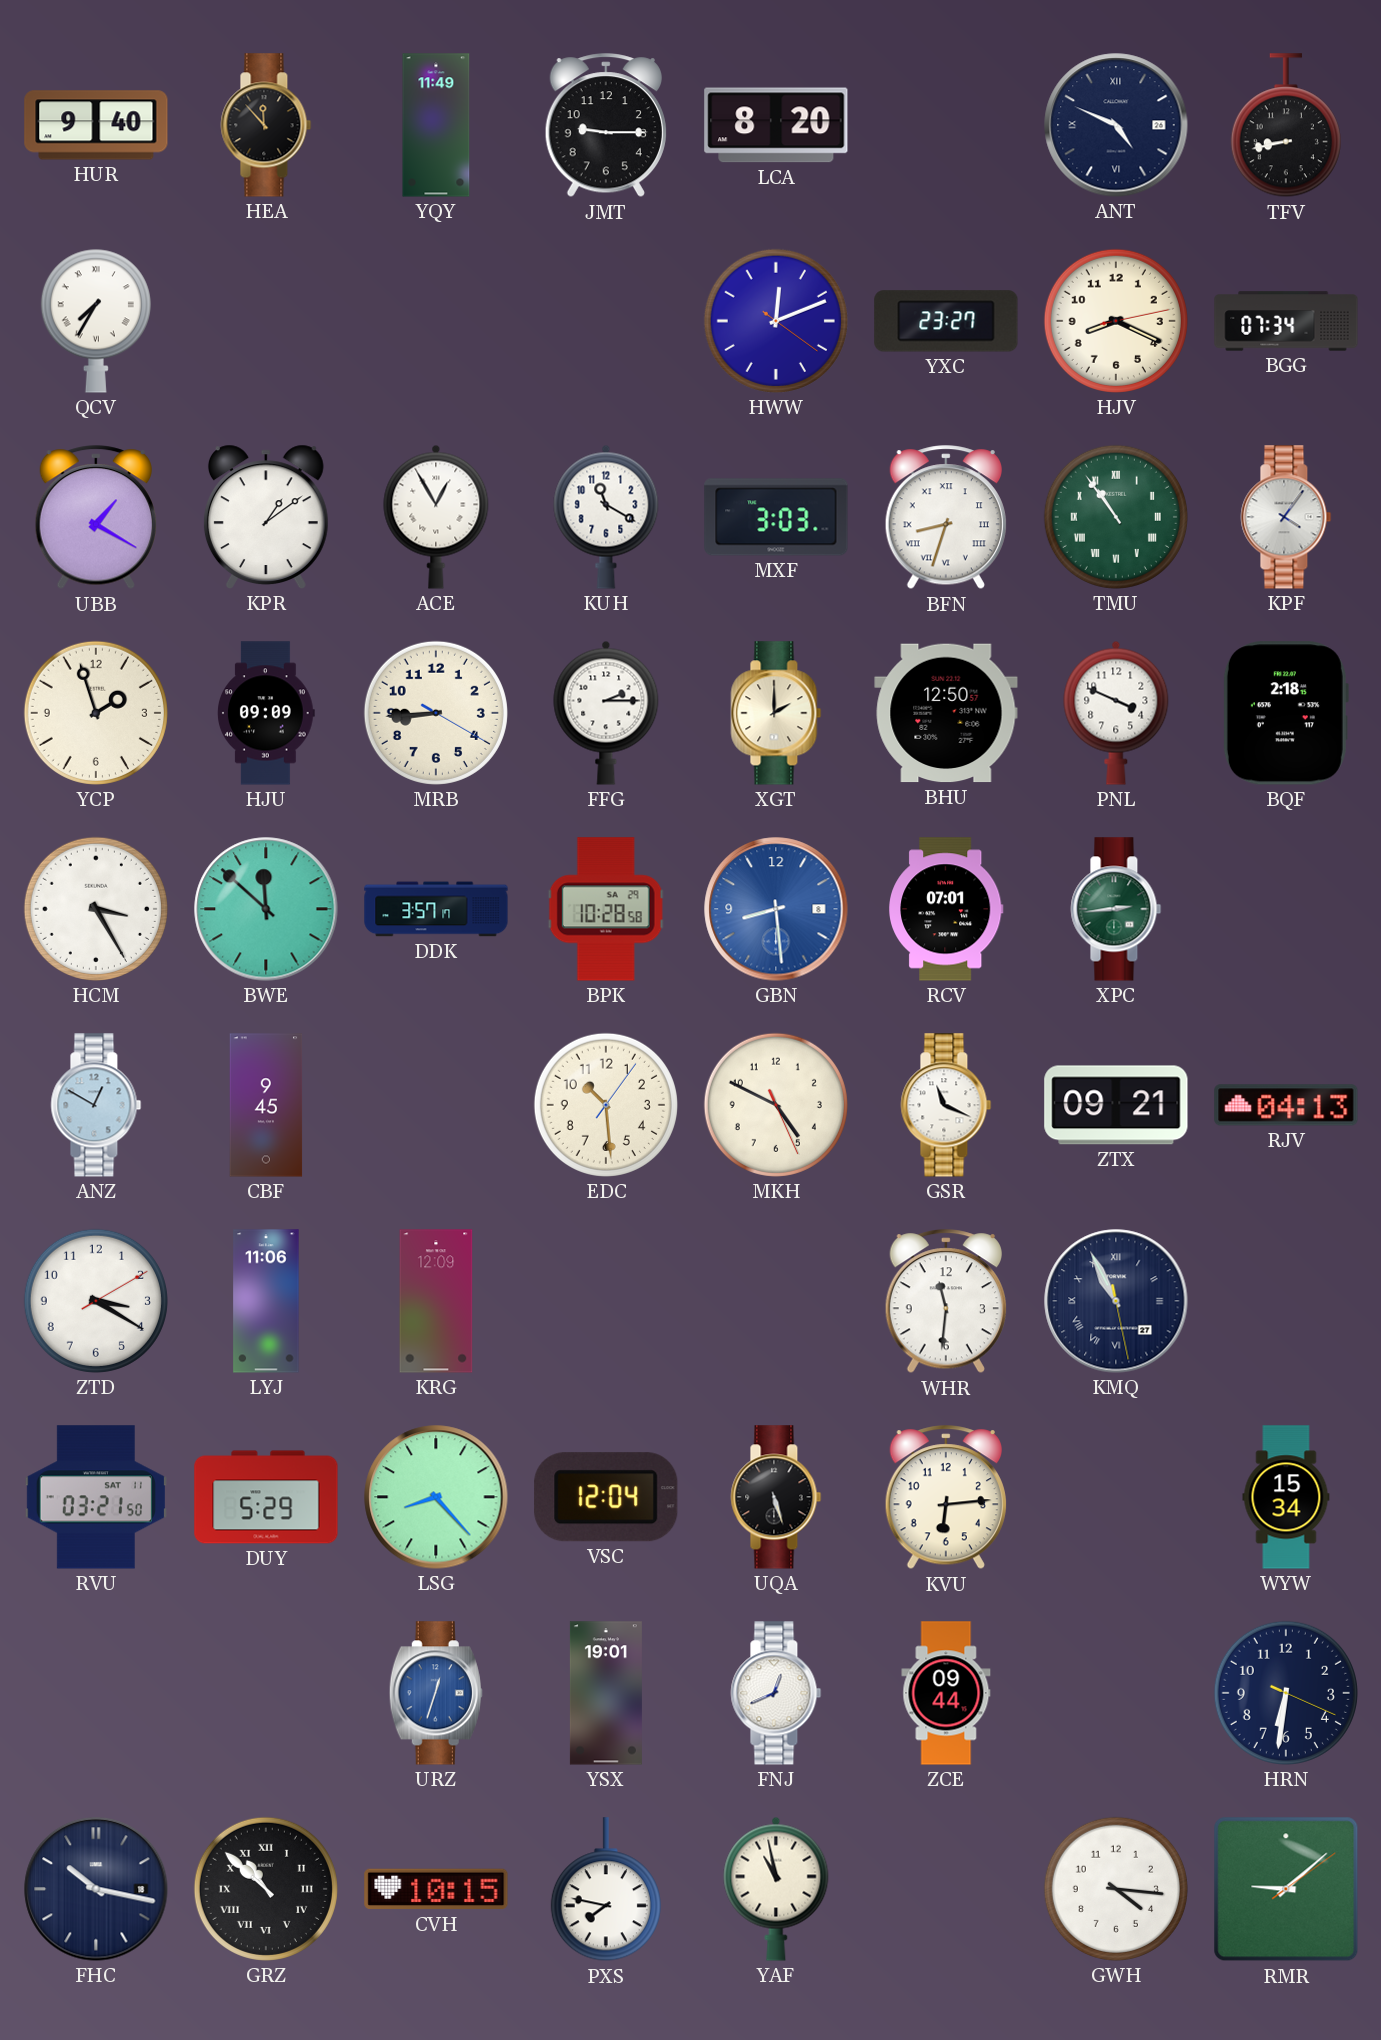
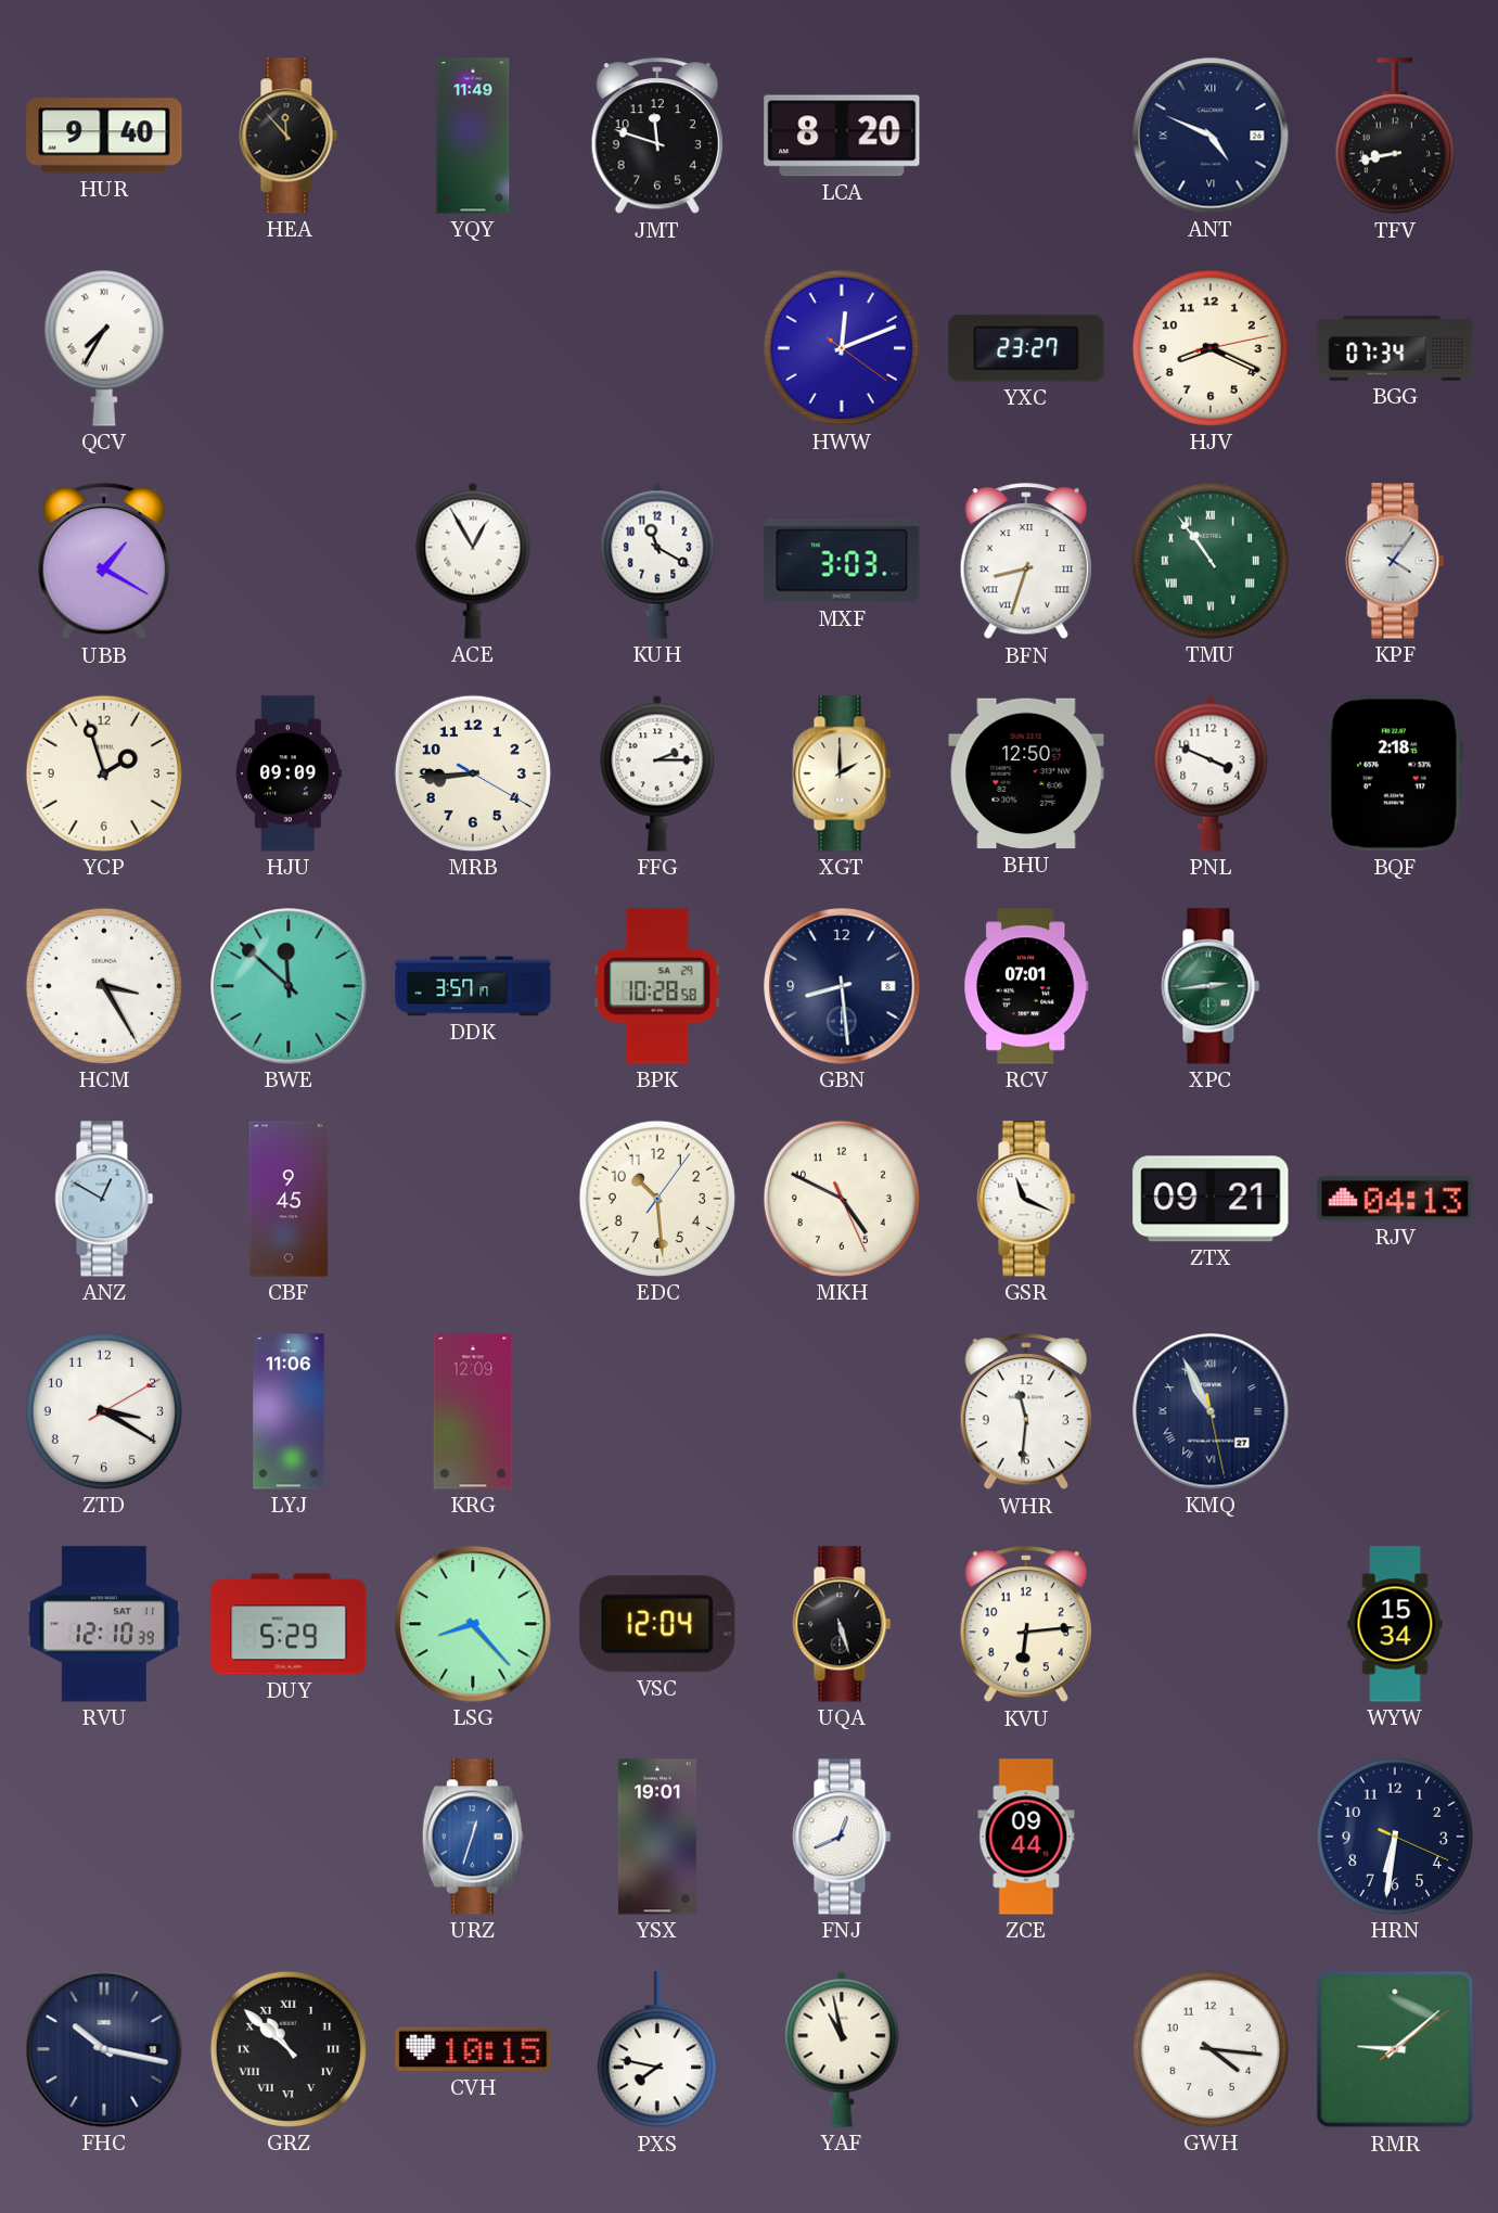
JMT: 9:15 -> 11:48 (656, 137)
KPR: 1:09 -> none (266, 517)
GBN dial: blue -> navy (842, 986)
RVU: 03:21 -> 12:10 (104, 1624)
